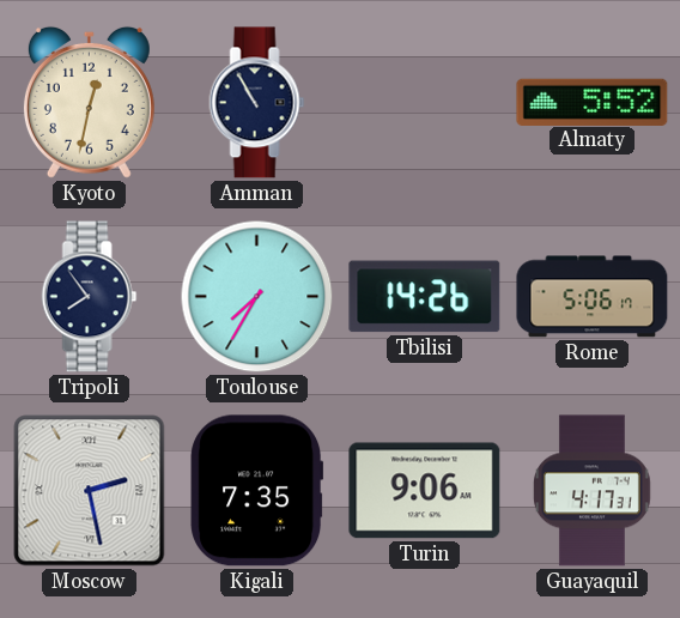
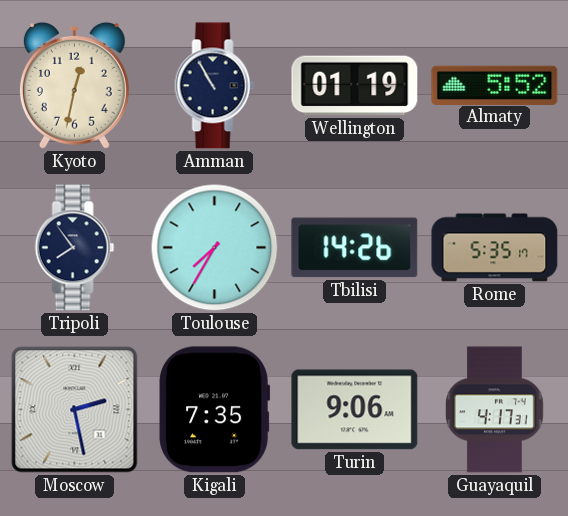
Wellington: none -> 01:19 (355, 86)
Rome: 5:06 -> 5:35 (495, 248)
